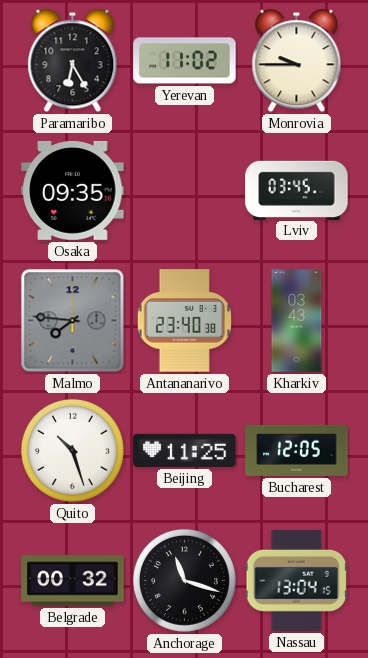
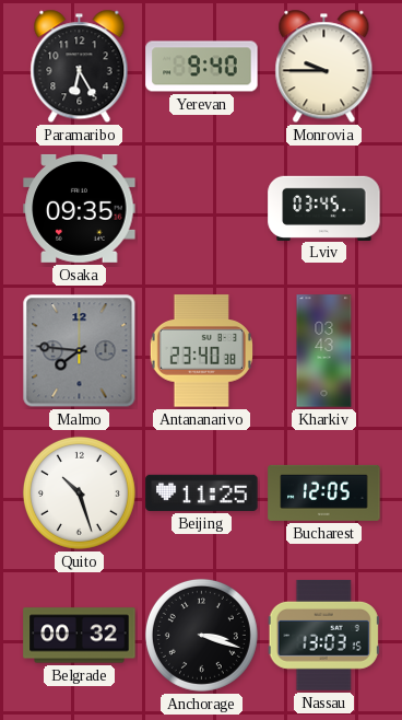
Yerevan: 11:02 -> 9:40 (202, 67)
Anchorage: 11:18 -> 3:18 (201, 635)
Nassau: 13:04 -> 13:03 (323, 635)
